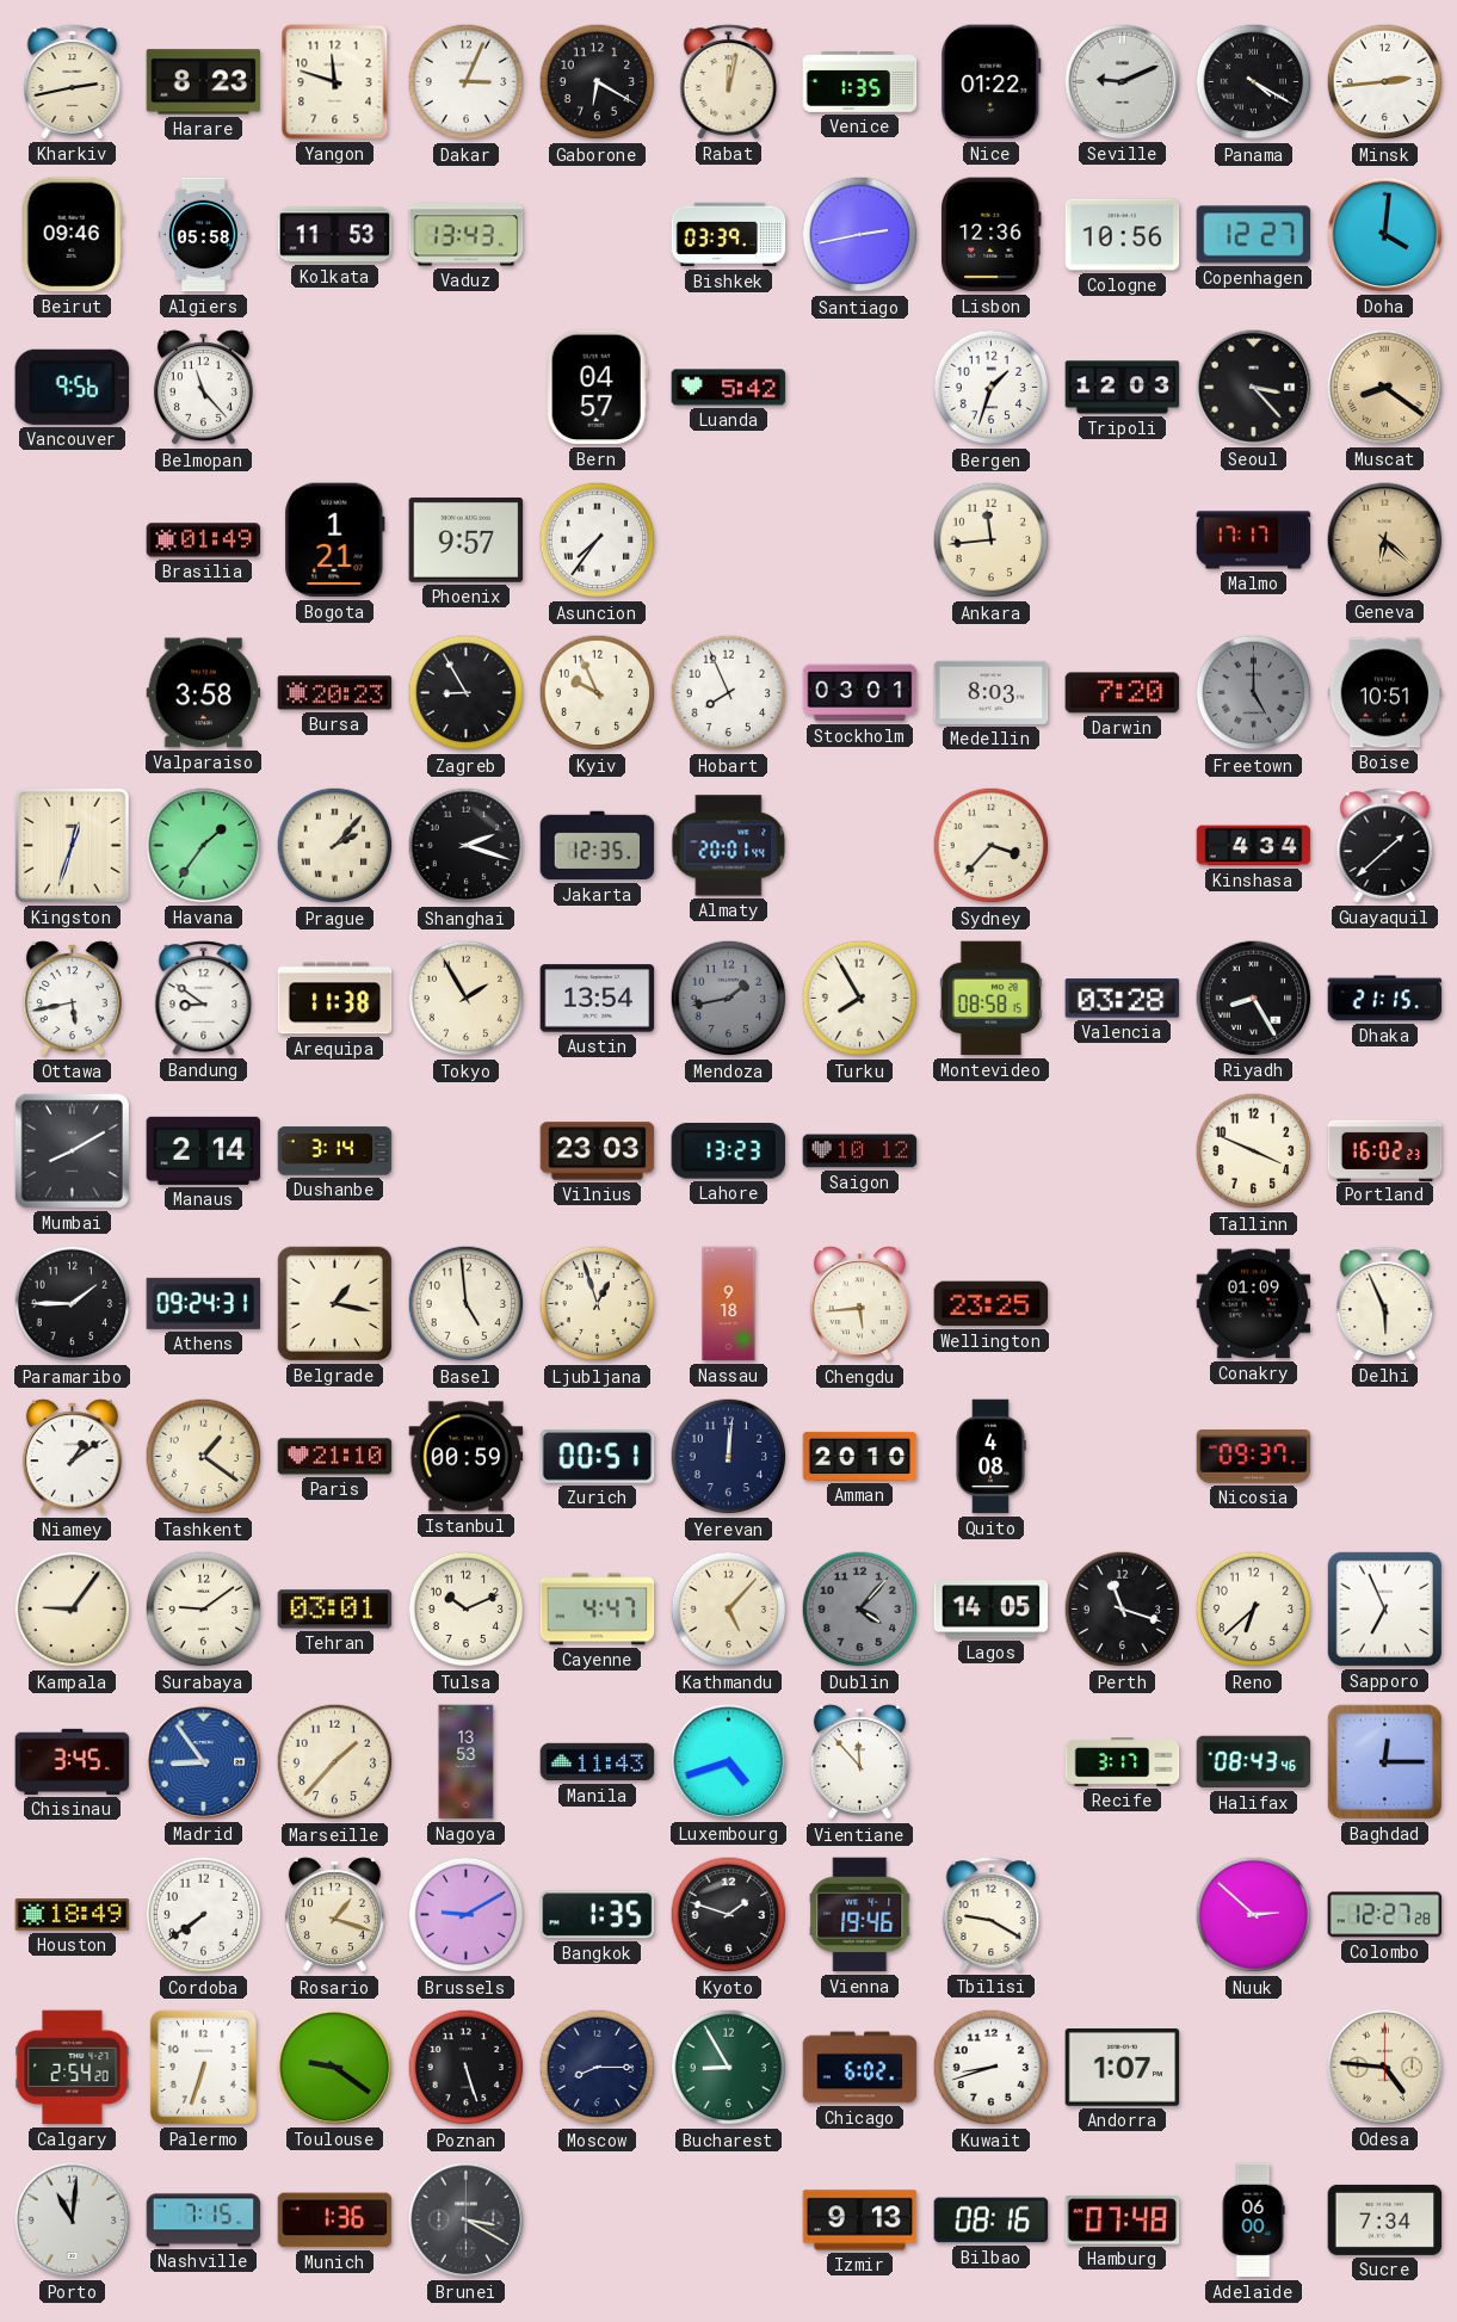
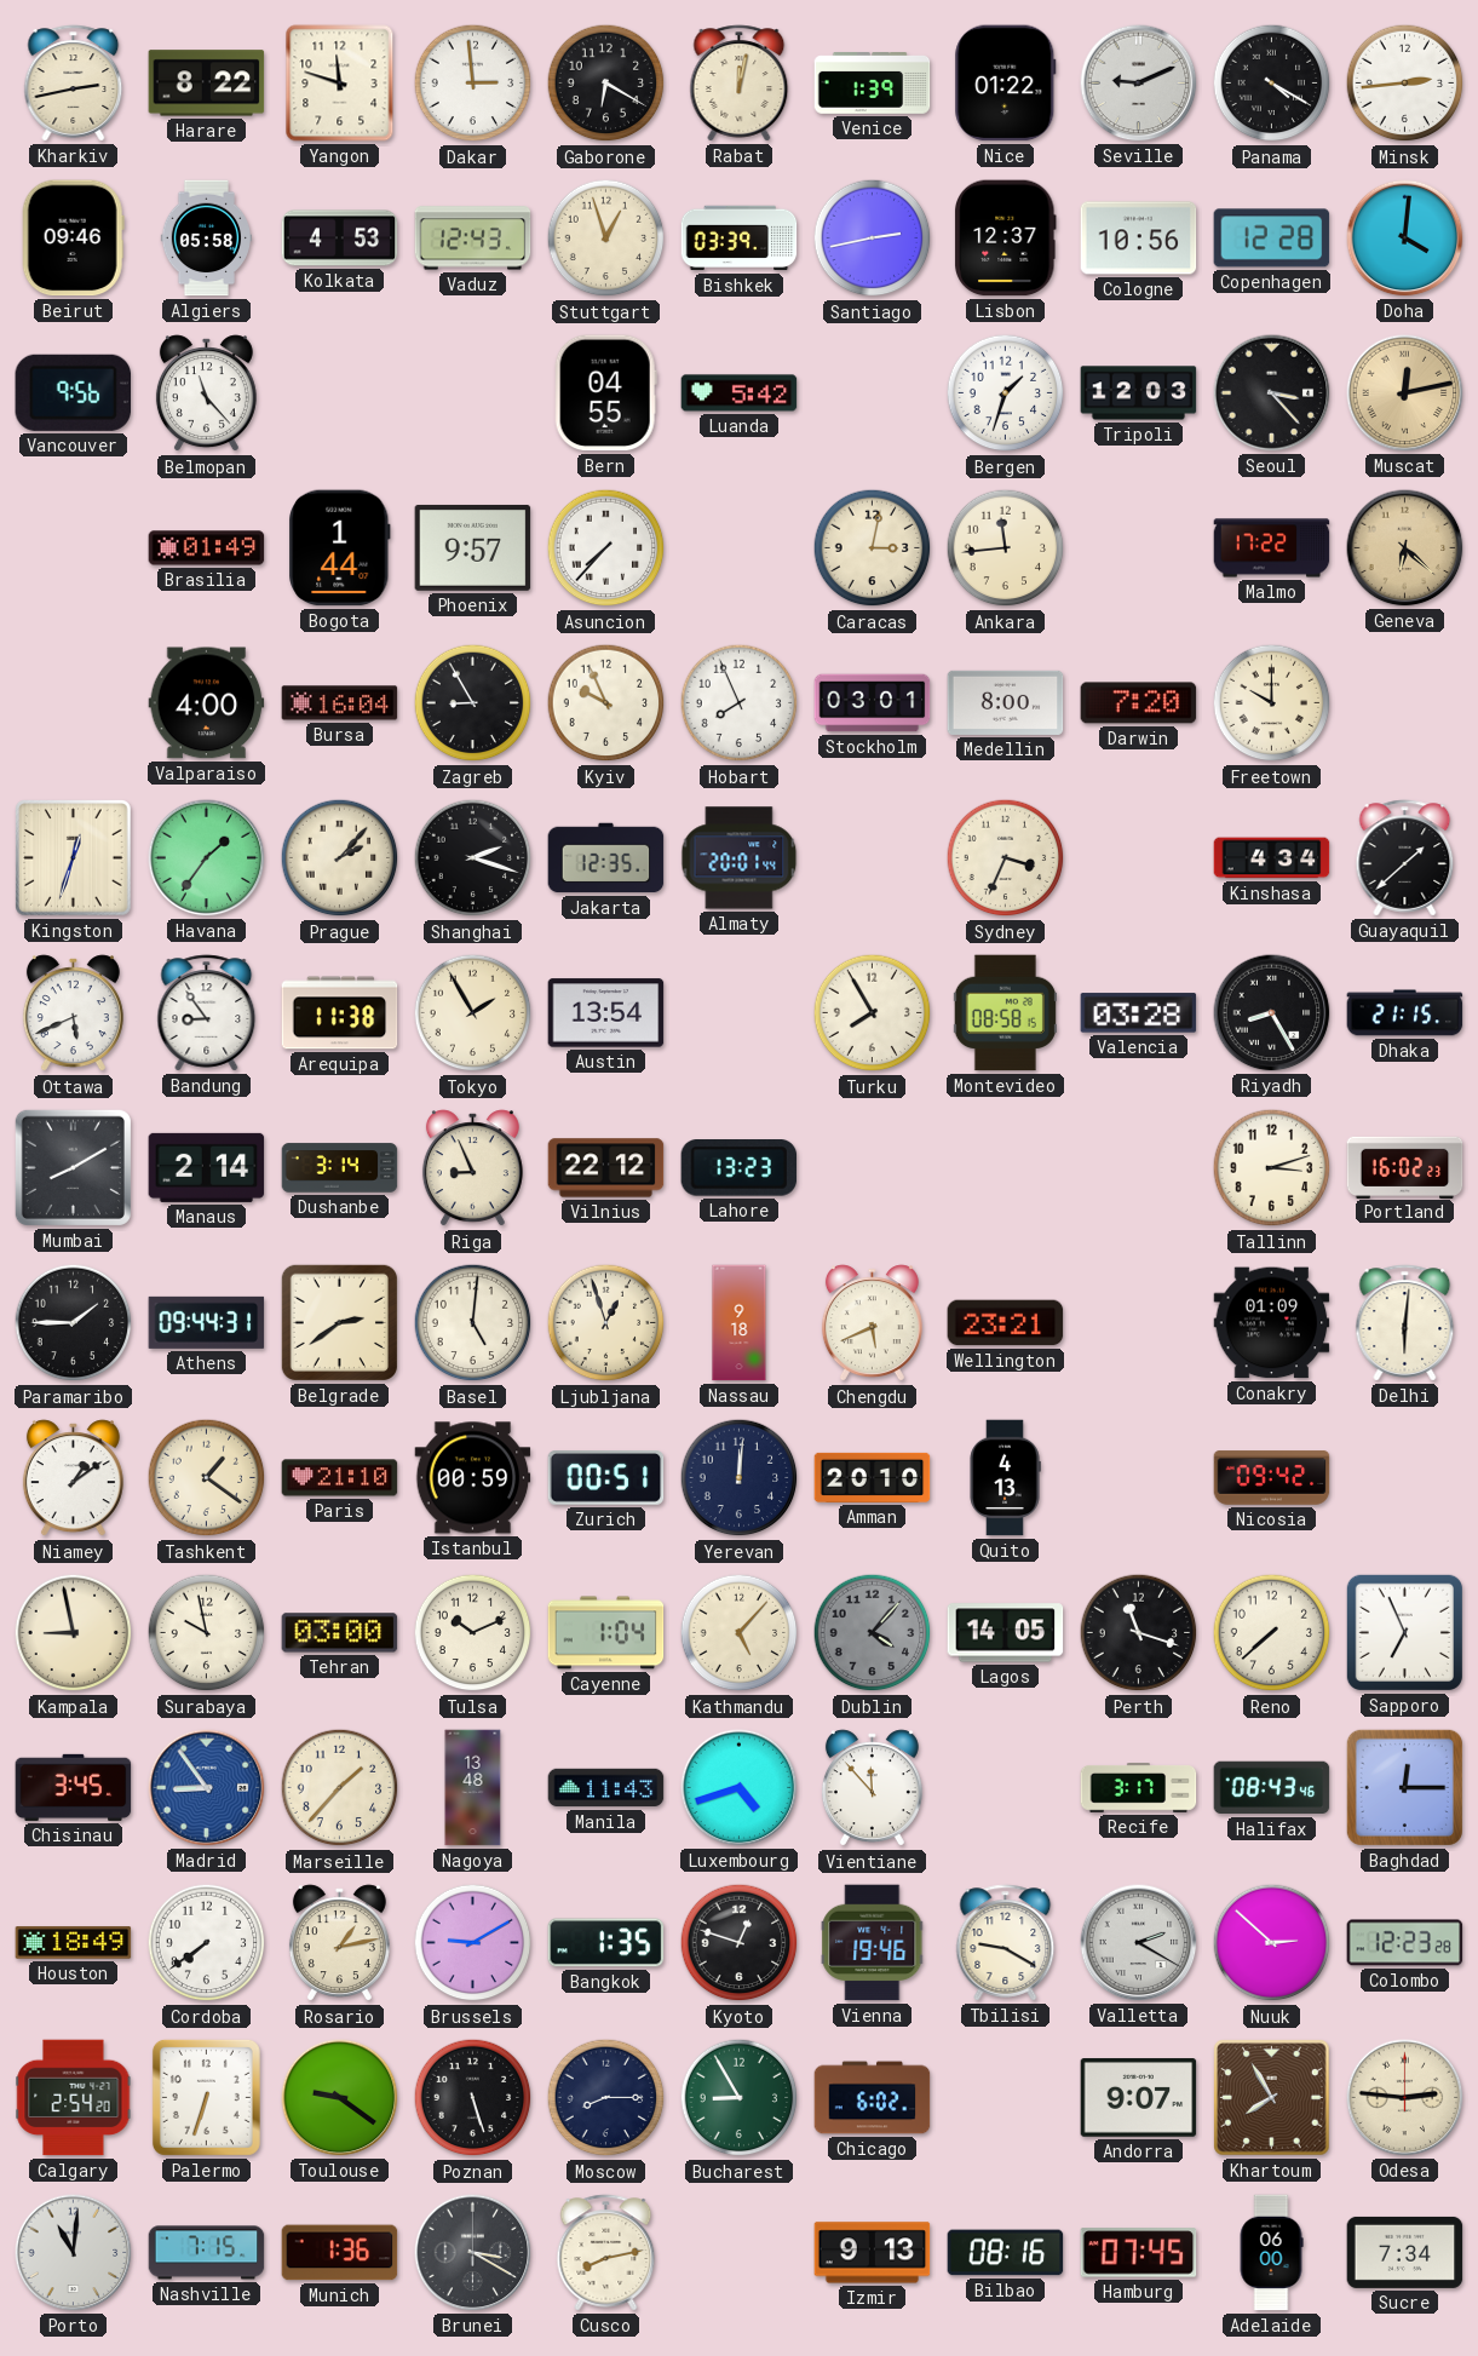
Harare: 8:23 -> 8:22 (207, 84)
Dakar: 3:04 -> 2:59 (473, 84)
Venice: 1:35 -> 1:39 (873, 84)
Kolkata: 11:53 -> 4:53 (340, 239)
Vaduz: 13:43 -> 12:43 (473, 239)
Stuttgart: none -> 12:57 (606, 239)
Lisbon: 12:36 -> 12:37 (1006, 239)
Copenhagen: 12:27 -> 12:28 (1272, 239)
Bern: 04:57 -> 04:55 (605, 393)
Muscat: 8:21 -> 12:13 (1405, 393)
Bogota: 1:21 -> 1:44 (340, 548)
Asuncion: 7:36 -> 7:37 (606, 548)
Caracas: none -> 3:02 (873, 548)
Malmo: 17:17 -> 17:22 (1272, 548)
Valparaiso: 3:58 -> 4:00 (207, 703)
Bursa: 20:23 -> 16:04 (340, 703)
Medellin: 8:03 -> 8:00 (1006, 702)
Freetown: 5:00 -> 10:00 (1272, 703)
Freetown dial: grey -> cream (1272, 703)
Boise: 10:51 -> none (1385, 693)
Sydney: 3:37 -> 3:34 (1006, 858)
Ottawa: 5:43 -> 5:41 (73, 1013)
Bandung: 8:51 -> 8:54 (207, 1013)
Mendoza: 1:43 -> none (729, 999)
Riga: none -> 8:56 (472, 1168)
Vilnius: 23:03 -> 22:12 (606, 1168)
Saigon: 10:12 -> none (860, 1151)
Tallinn: 3:49 -> 3:12 (1272, 1168)
Athens: 09:24 -> 09:44 (207, 1322)
Belgrade: 1:17 -> 2:39 (339, 1322)
Basel: 4:59 -> 5:01 (473, 1323)
Chengdu: 5:44 -> 5:41 (872, 1323)
Wellington: 23:25 -> 23:21 (1006, 1323)
Delhi: 5:56 -> 6:01 (1405, 1323)
Quito: 4:08 -> 4:13 (1005, 1478)
Nicosia: 09:37 -> 09:42 (1272, 1478)
Kampala: 9:06 -> 8:58 (74, 1633)
Surabaya: 9:09 -> 9:58 (207, 1633)
Tehran: 03:01 -> 03:00 (340, 1633)
Cayenne: 4:47 -> 1:04 (606, 1633)
Reno: 6:38 -> 7:38 (1272, 1633)
Nagoya: 13:53 -> 13:48 (473, 1788)
Rosario: 1:18 -> 1:13 (339, 1943)
Kyoto: 1:48 -> 12:48 (740, 1943)
Valletta: none -> 2:20 (1139, 1943)
Colombo: 12:27 -> 12:23 (1405, 1943)
Kuwait: 8:42 -> none (992, 2068)
Andorra: 1:07 -> 9:07 (1139, 2098)
Khartoum: none -> 7:55 (1272, 2098)
Odesa: 4:46 -> 2:46 (1405, 2098)
Cusco: none -> 8:13 (606, 2253)
Hamburg: 07:48 -> 07:45 (1139, 2253)
